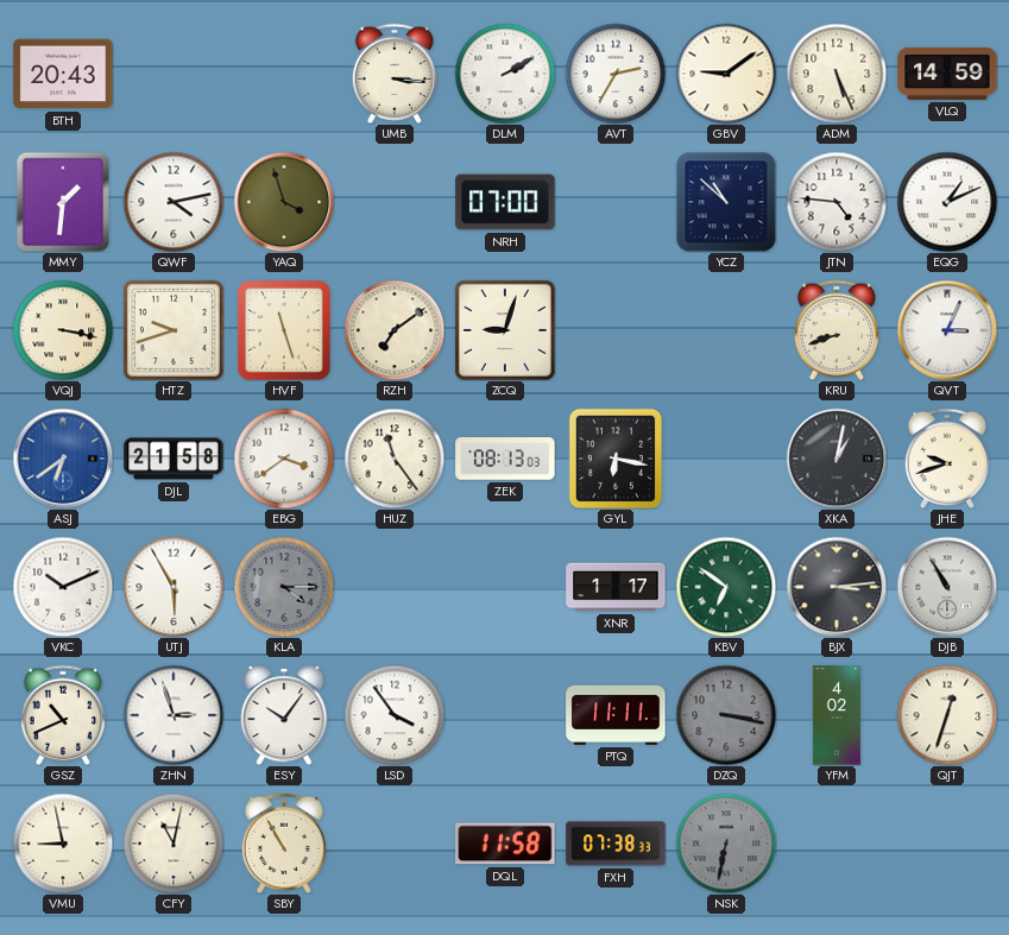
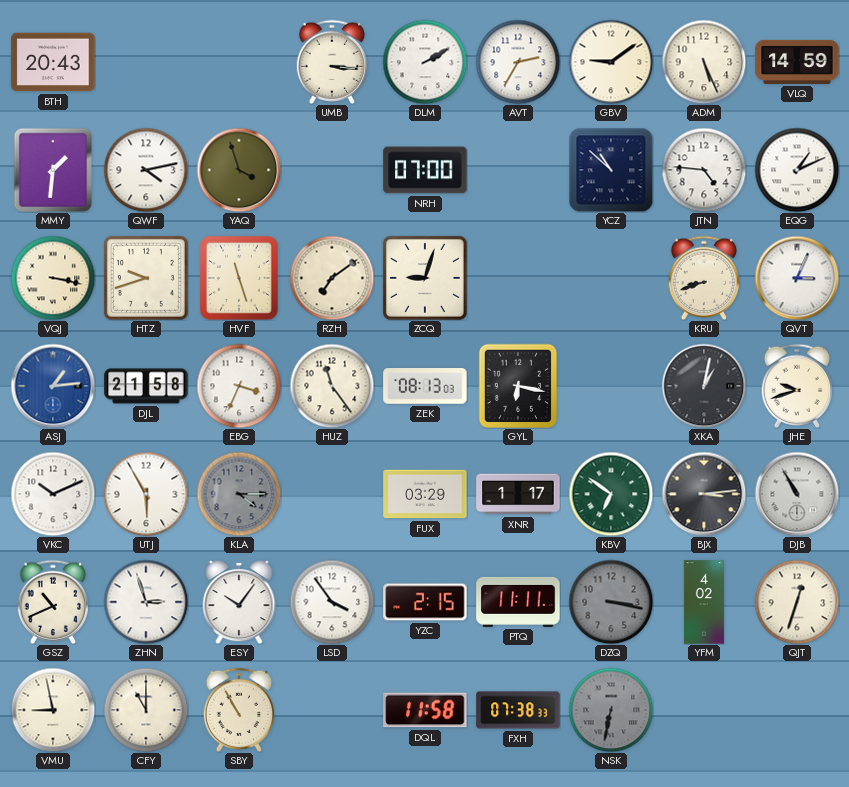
ASJ: 6:39 -> 1:14 (53, 386)
EBG: 3:39 -> 3:34 (239, 386)
FUX: none -> 03:29 (425, 494)
YZC: none -> 2:15 (425, 602)
CFY: 11:02 -> 11:00 (146, 710)
